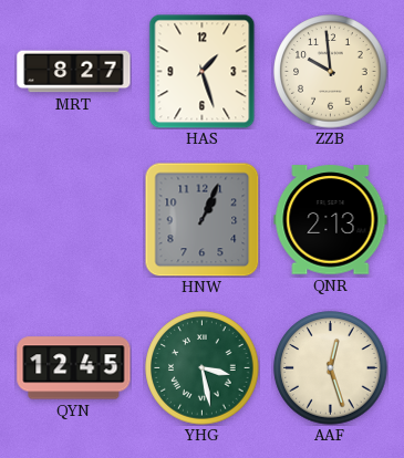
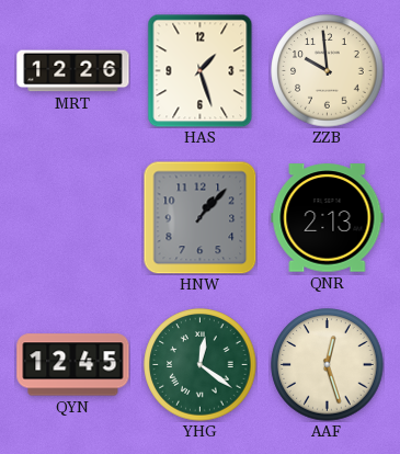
MRT: 8:27 -> 12:26 (73, 71)
HNW: 1:04 -> 1:07 (199, 217)
YHG: 3:28 -> 12:21 (201, 365)
